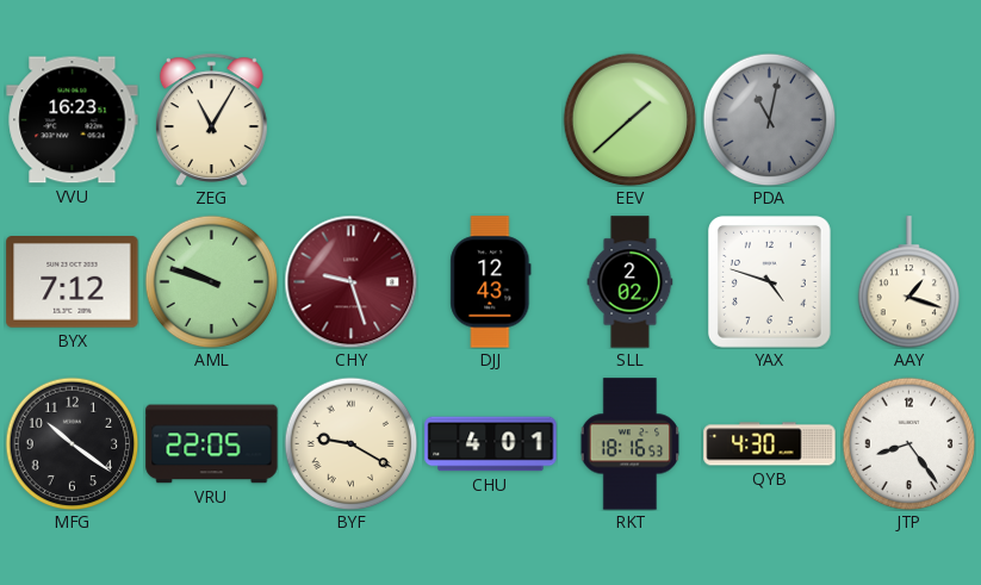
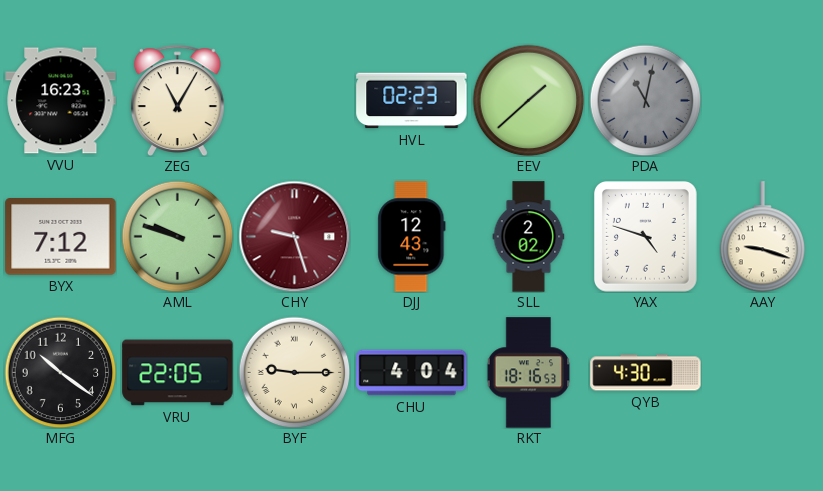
HVL: none -> 02:23 (412, 101)
AAY: 1:18 -> 9:18 (763, 237)
BYF: 9:20 -> 9:15 (294, 372)
CHU: 4:01 -> 4:04 (412, 373)
JTP: 8:24 -> none (908, 443)
